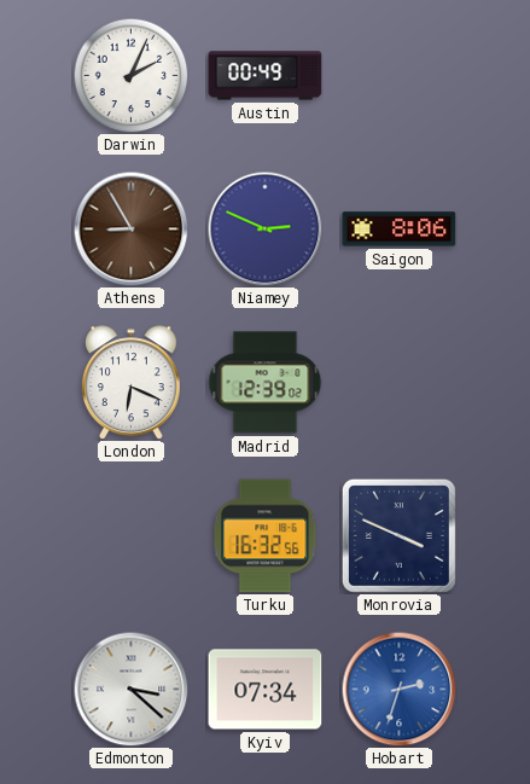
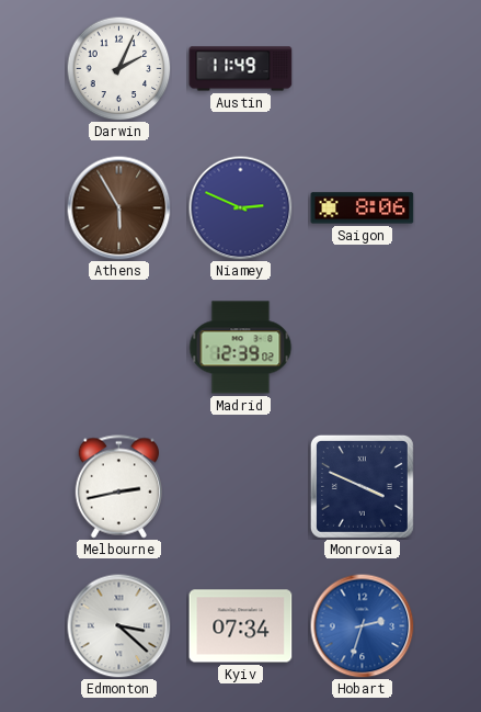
Austin: 00:49 -> 11:49 (241, 69)
Athens: 8:55 -> 5:55 (118, 207)
London: 6:19 -> none (132, 382)
Melbourne: none -> 2:43 (118, 487)
Turku: 16:32 -> none (266, 536)
